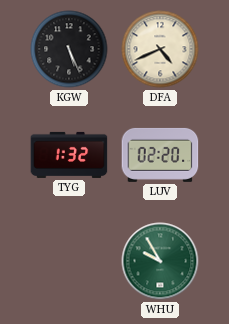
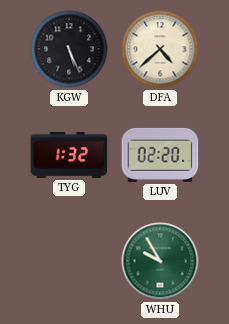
DFA: 4:41 -> 4:38 (160, 49)
